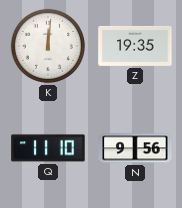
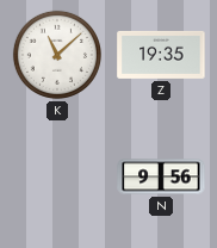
K: 12:01 -> 11:08 (57, 55)
Q: 11:10 -> none (48, 148)
